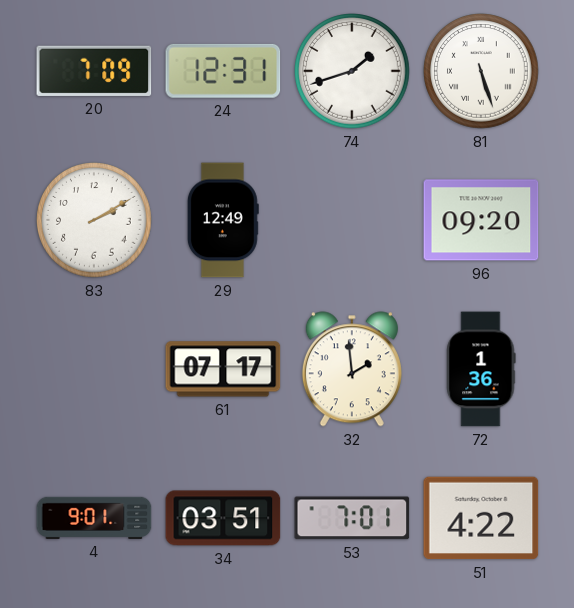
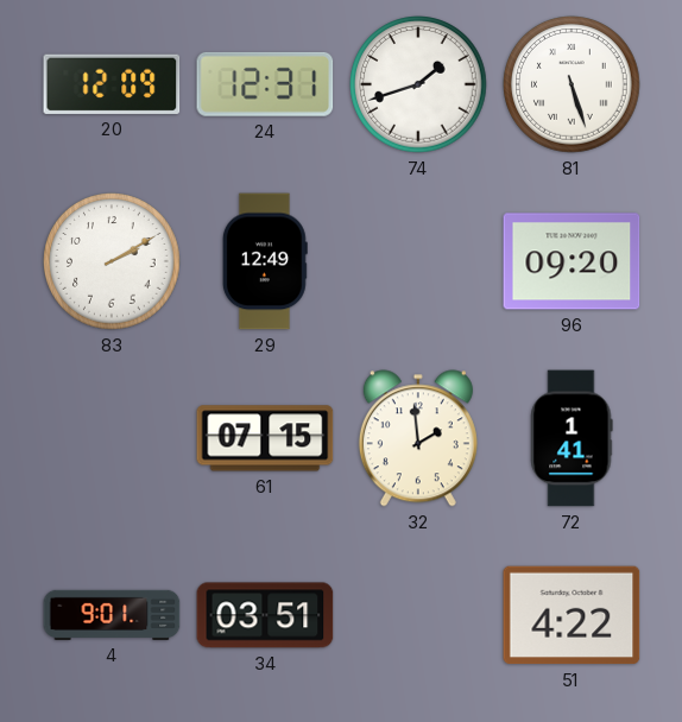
20: 7:09 -> 12:09 (112, 84)
61: 07:17 -> 07:15 (265, 438)
72: 1:36 -> 1:41 (572, 438)
53: 7:01 -> none (352, 518)
